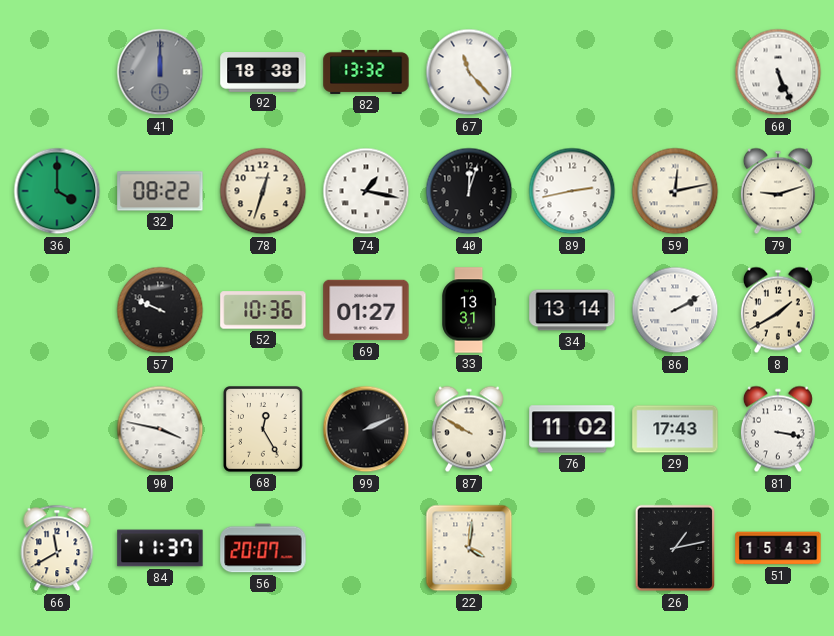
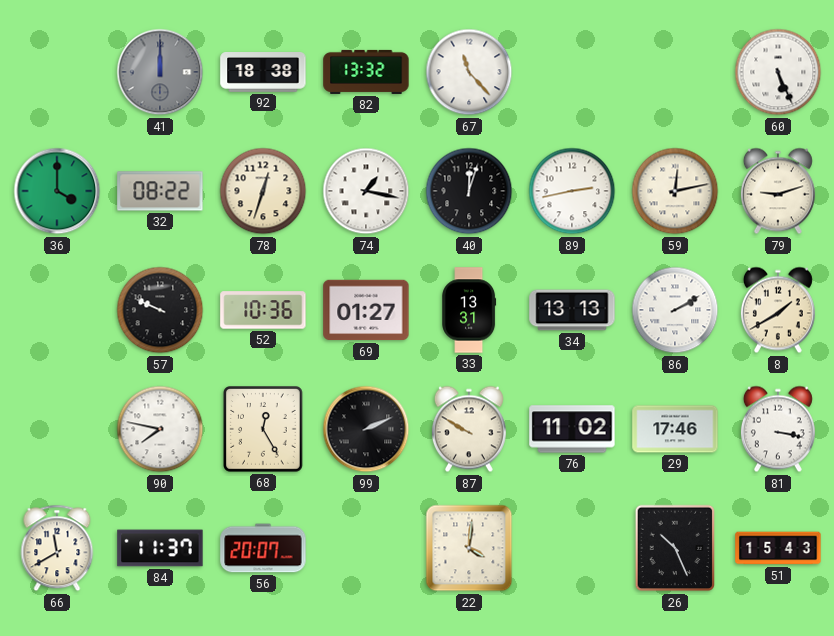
34: 13:14 -> 13:13 (572, 310)
90: 3:47 -> 7:47 (160, 429)
29: 17:43 -> 17:46 (675, 429)
26: 1:13 -> 10:26 (675, 548)
